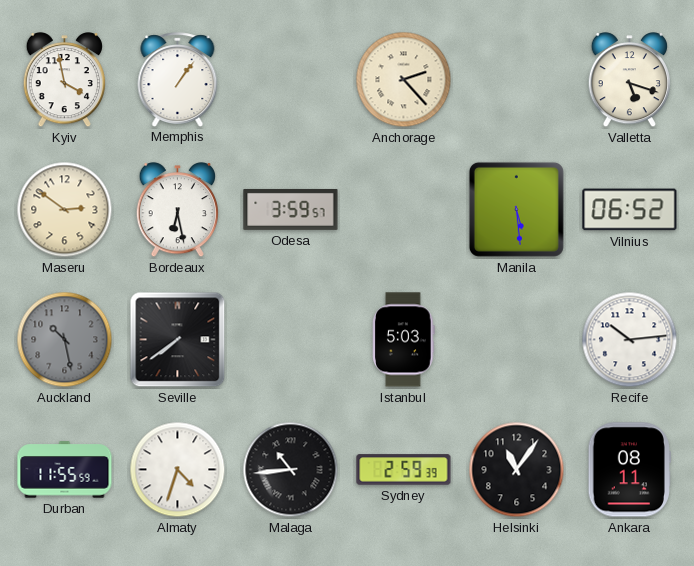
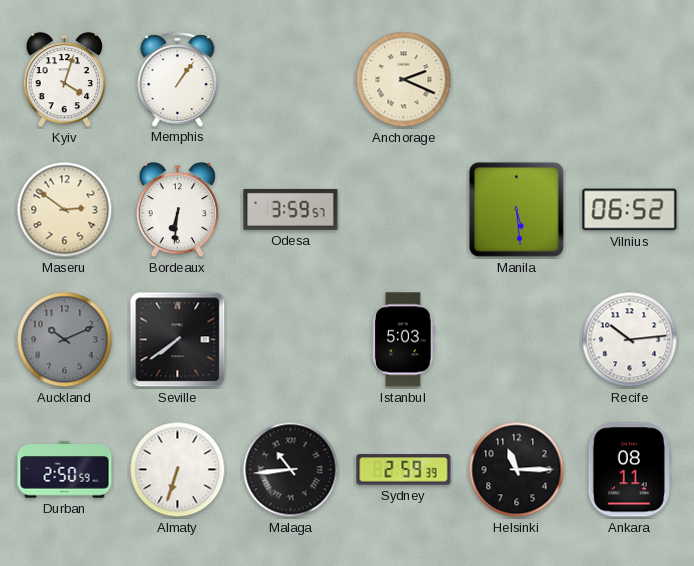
Kyiv: 3:58 -> 4:03 (64, 80)
Anchorage: 2:23 -> 2:19 (404, 80)
Valletta: 5:18 -> none (629, 80)
Bordeaux: 6:28 -> 6:31 (177, 210)
Auckland: 10:28 -> 10:11 (65, 340)
Durban: 11:55 -> 2:50 (65, 470)
Almaty: 4:33 -> 6:33 (178, 470)
Helsinki: 11:06 -> 11:15 (517, 470)
